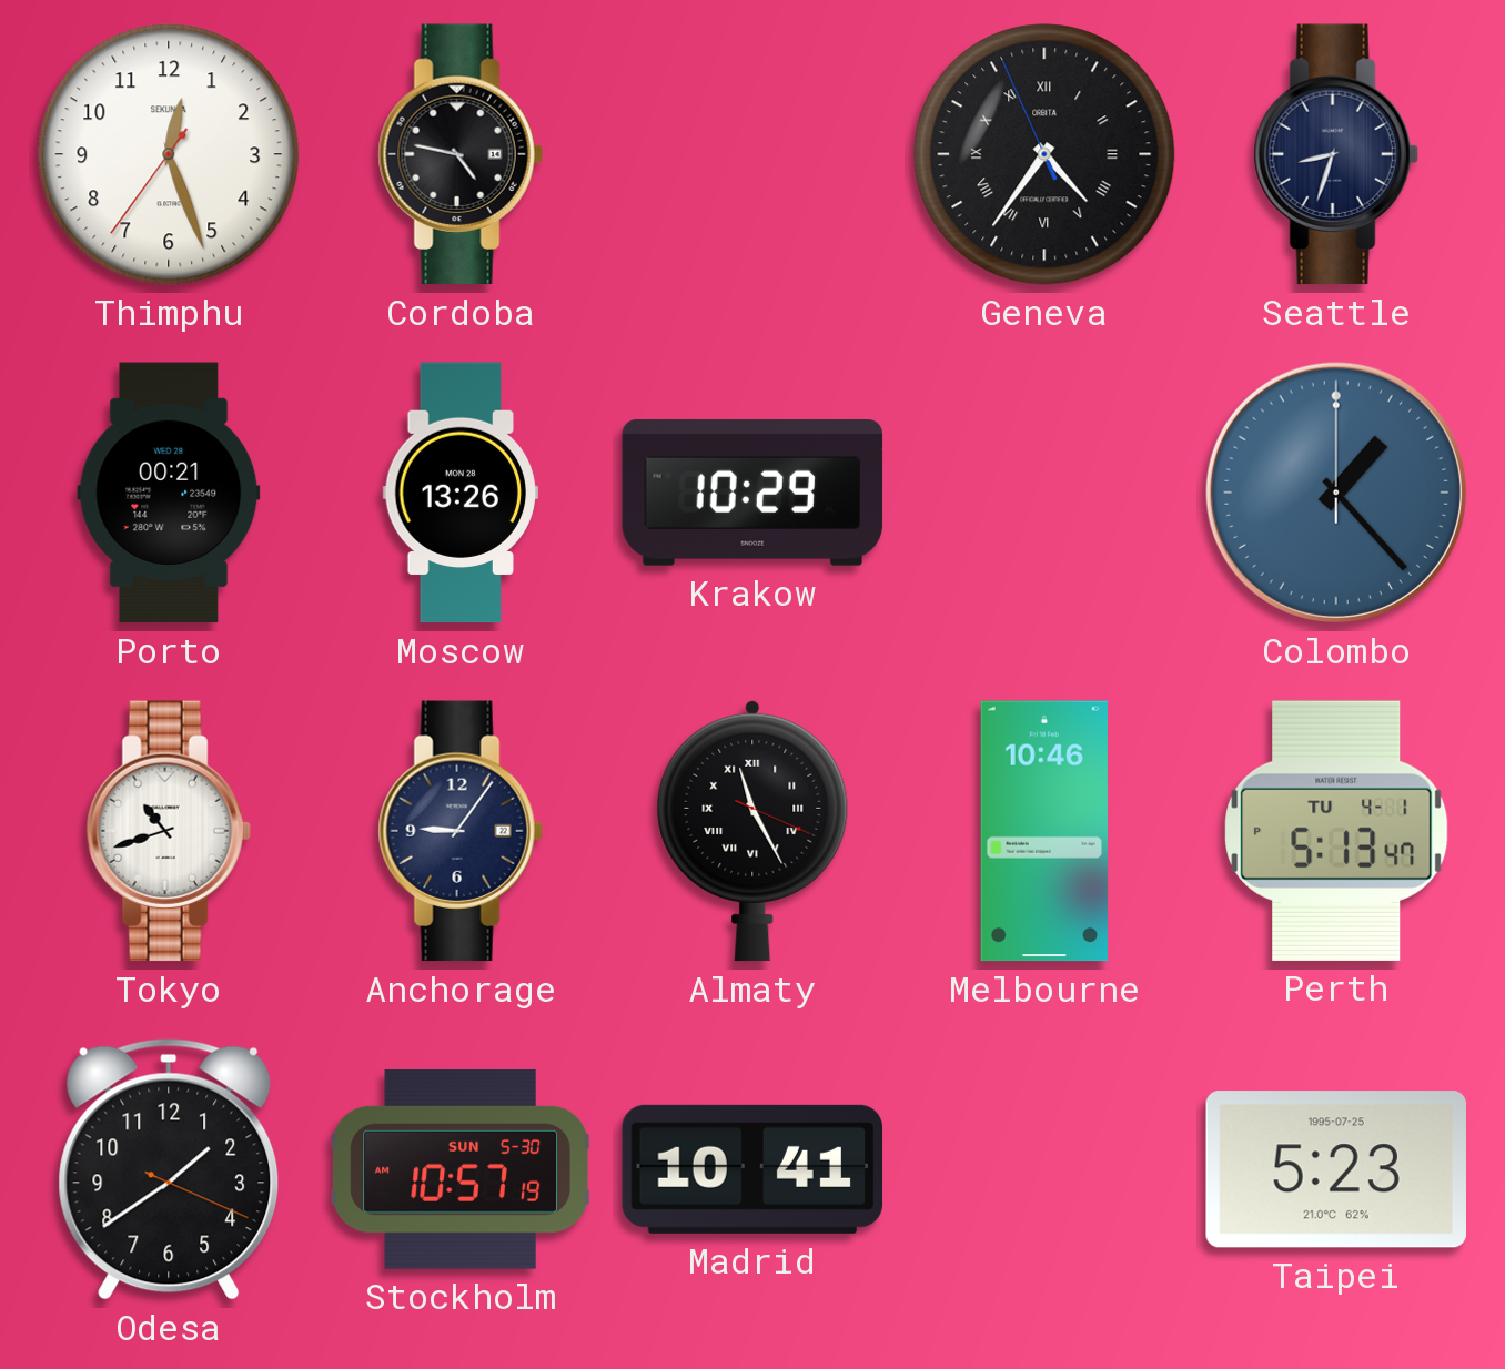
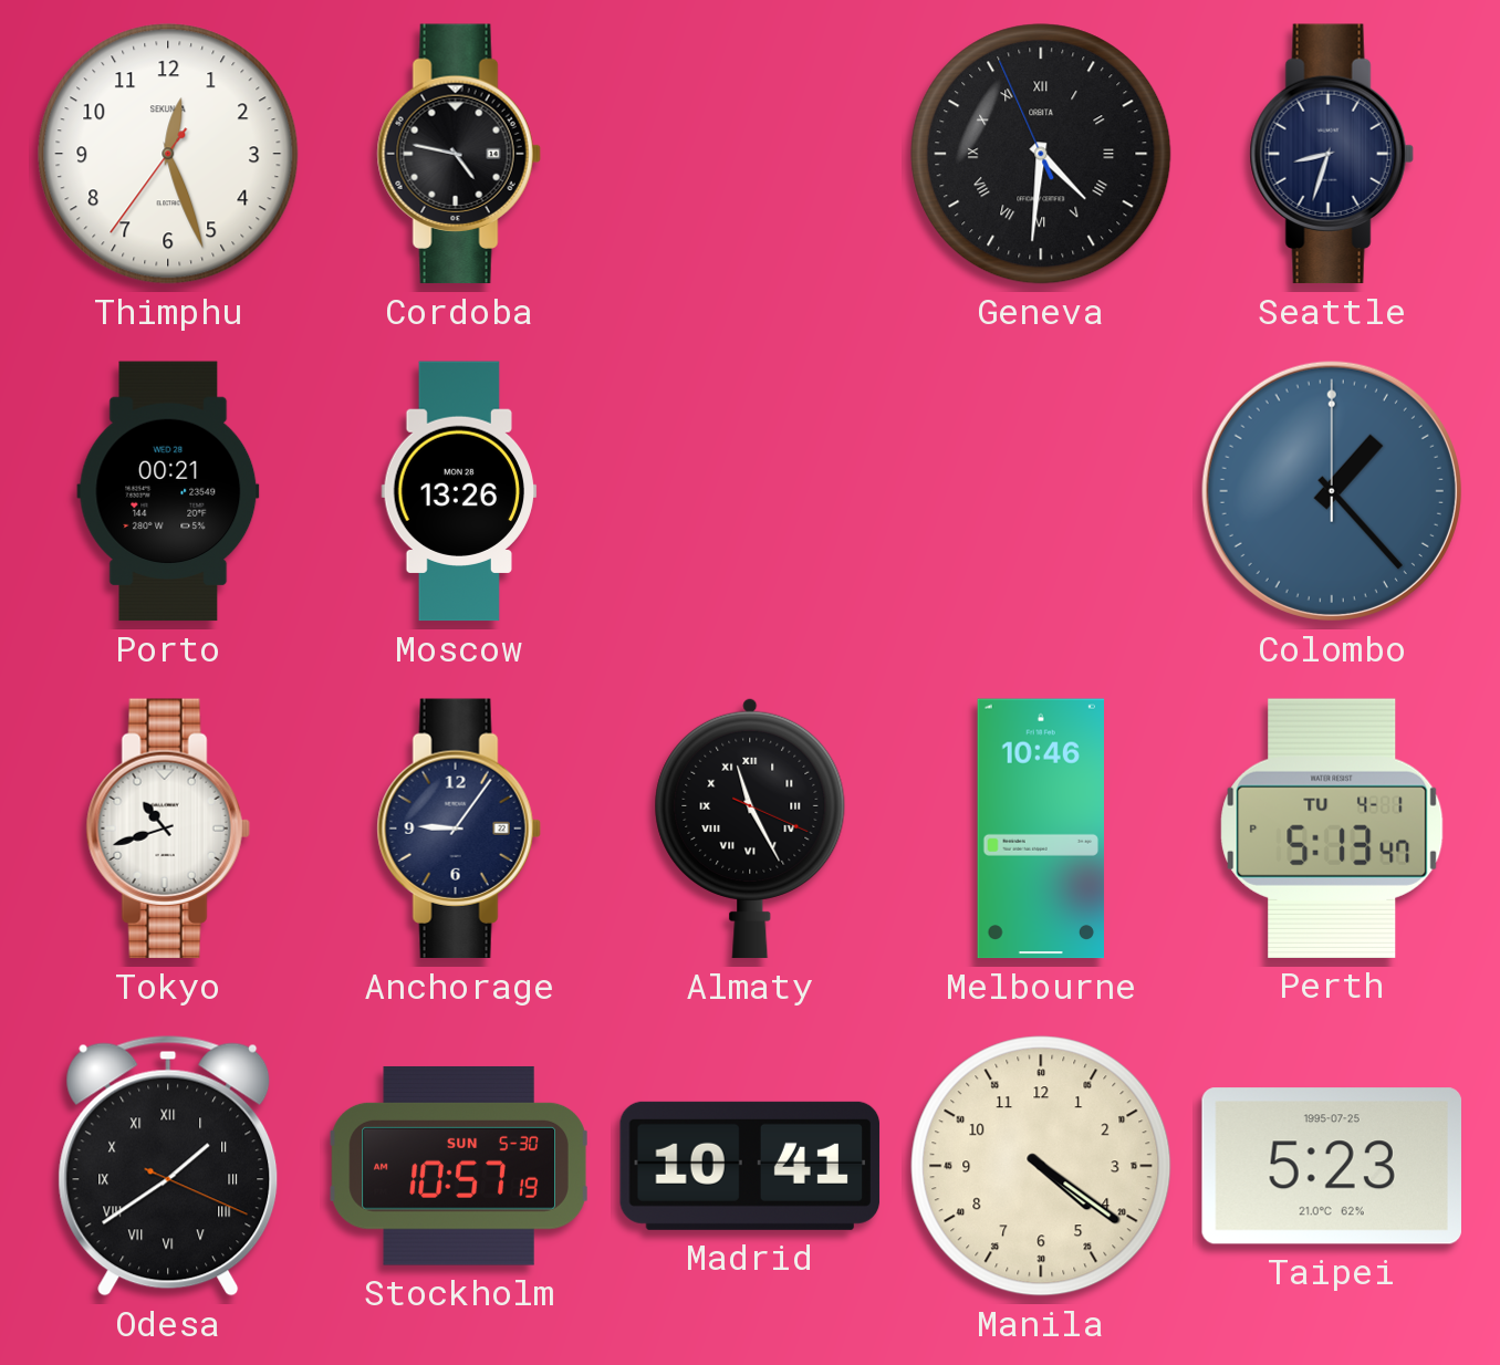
Geneva: 4:35 -> 4:30 (1041, 154)
Krakow: 10:29 -> none (752, 493)
Odesa numerals: Arabic -> Roman (168, 1166)
Manila: none -> 4:21 (1041, 1166)
